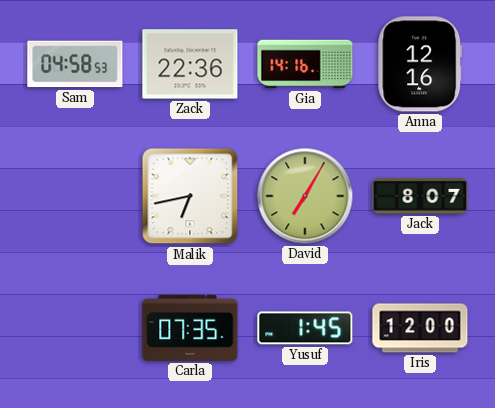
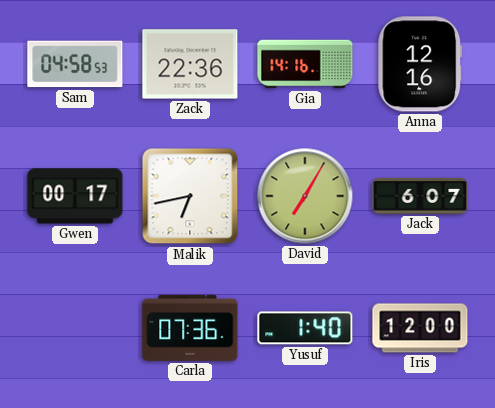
Gwen: none -> 00:17 (75, 196)
Jack: 8:07 -> 6:07 (420, 196)
Carla: 07:35 -> 07:36 (190, 328)
Yusuf: 1:45 -> 1:40 (305, 328)
